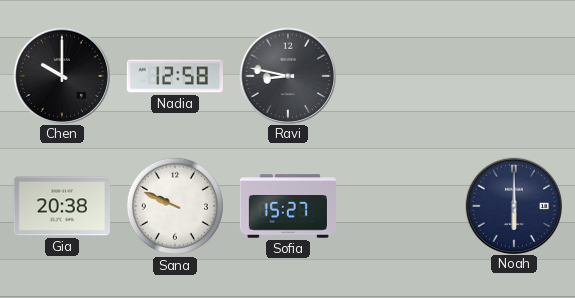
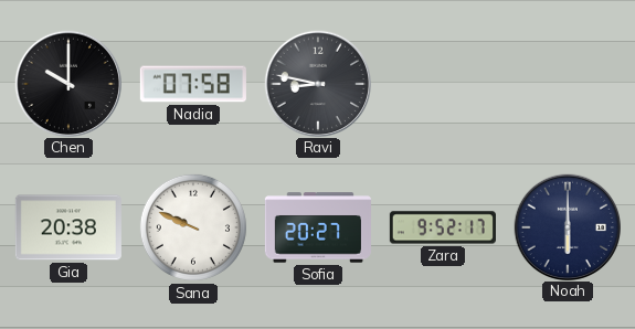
Nadia: 12:58 -> 07:58 (193, 84)
Sofia: 15:27 -> 20:27 (318, 227)
Zara: none -> 9:52 (443, 227)
